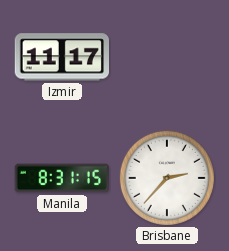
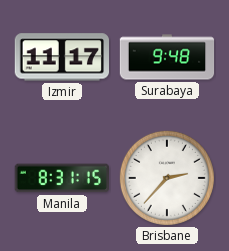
Surabaya: none -> 9:48 (167, 57)
